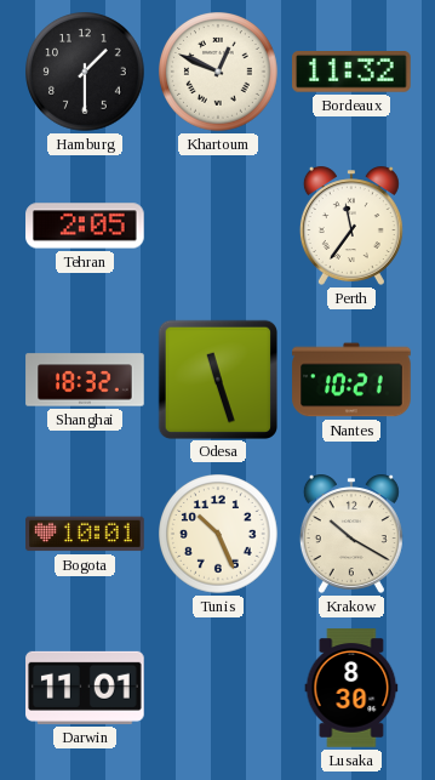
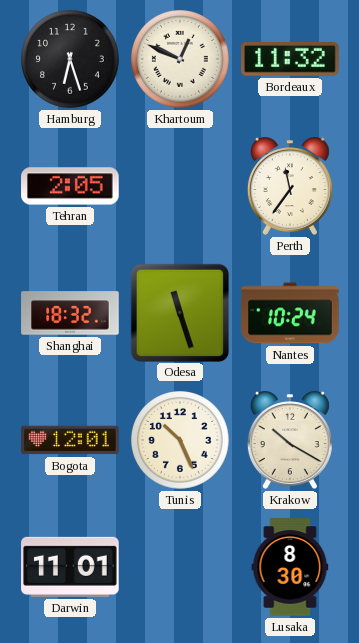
Hamburg: 1:30 -> 6:27 (71, 60)
Nantes: 10:21 -> 10:24 (290, 313)
Bogota: 10:01 -> 12:01 (70, 440)
